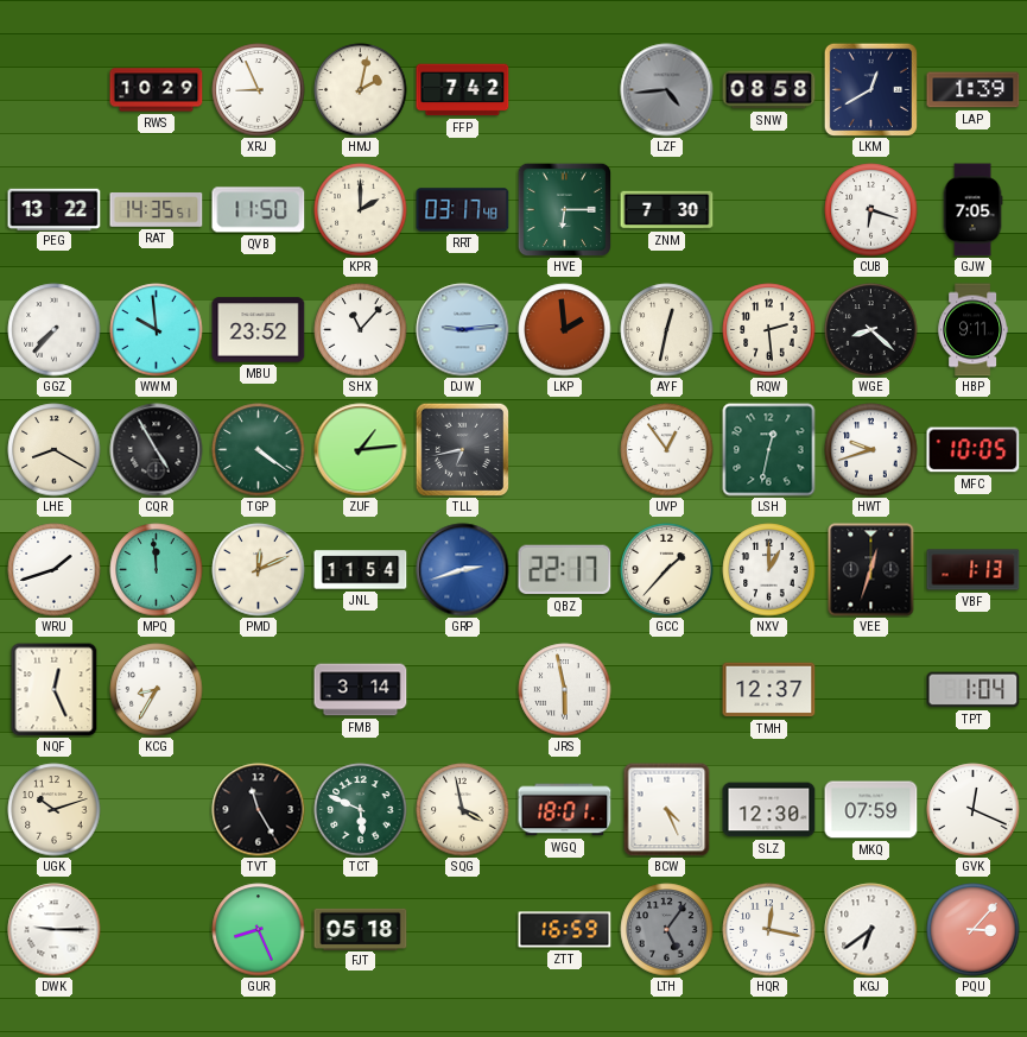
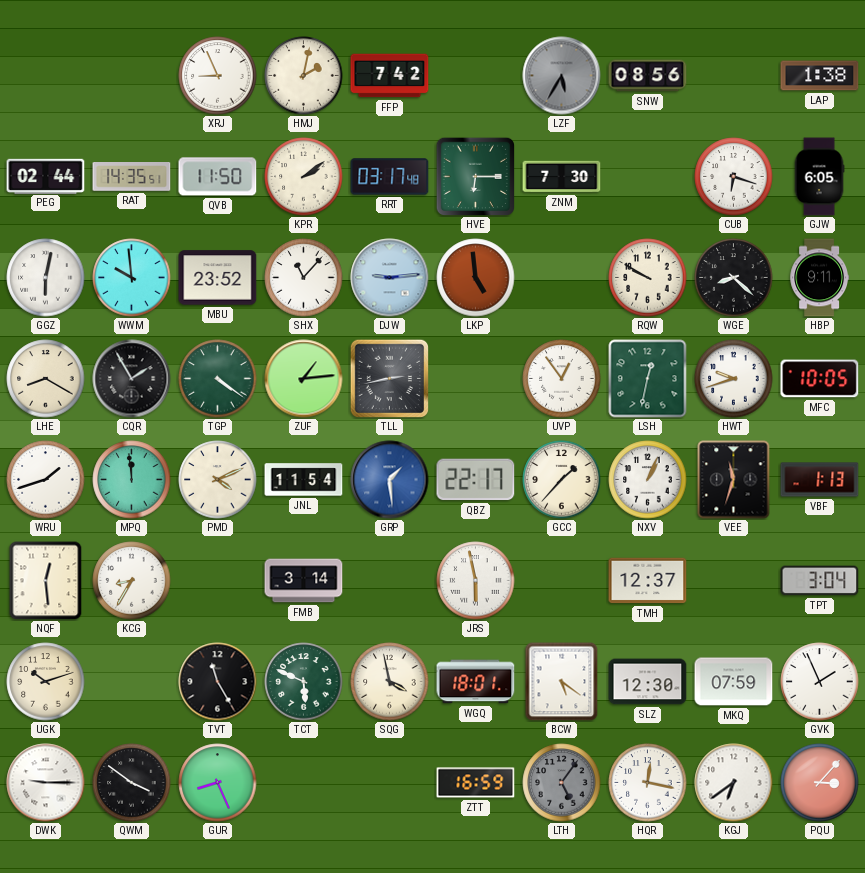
RWS: 10:29 -> none (157, 90)
LZF: 4:44 -> 5:35 (562, 76)
SNW: 08:58 -> 08:56 (648, 76)
LKM: 12:40 -> none (870, 89)
LAP: 1:39 -> 1:38 (820, 76)
PEG: 13:22 -> 02:44 (46, 176)
KPR: 2:00 -> 2:09 (304, 177)
GJW: 7:05 -> 6:05 (819, 177)
GGZ: 7:37 -> 6:02 (46, 278)
LKP: 1:59 -> 4:59 (476, 278)
AYF: 12:32 -> none (667, 330)
RQW: 2:29 -> 9:50 (648, 278)
CQR: 4:55 -> 1:55 (132, 379)
TLL: 6:43 -> 2:43 (389, 378)
PMD: 12:11 -> 4:11 (218, 480)
GRP: 2:42 -> 1:29 (390, 480)
NXV: 1:00 -> 1:04 (648, 480)
VEE: 12:33 -> 11:33 (734, 480)
NQF: 12:26 -> 12:29 (46, 581)
TPT: 1:04 -> 3:04 (820, 581)
BCW: 4:26 -> 5:21 (562, 682)
GVK: 12:19 -> 1:56 (820, 682)
QWM: none -> 3:51 (132, 783)
FJT: 05:18 -> none (361, 929)
